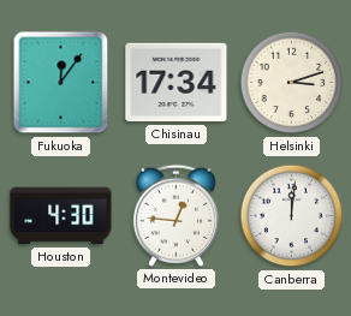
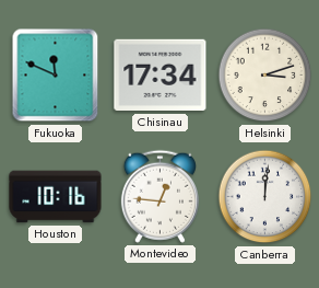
Fukuoka: 12:06 -> 11:49 (56, 76)
Houston: 4:30 -> 10:16 (56, 197)
